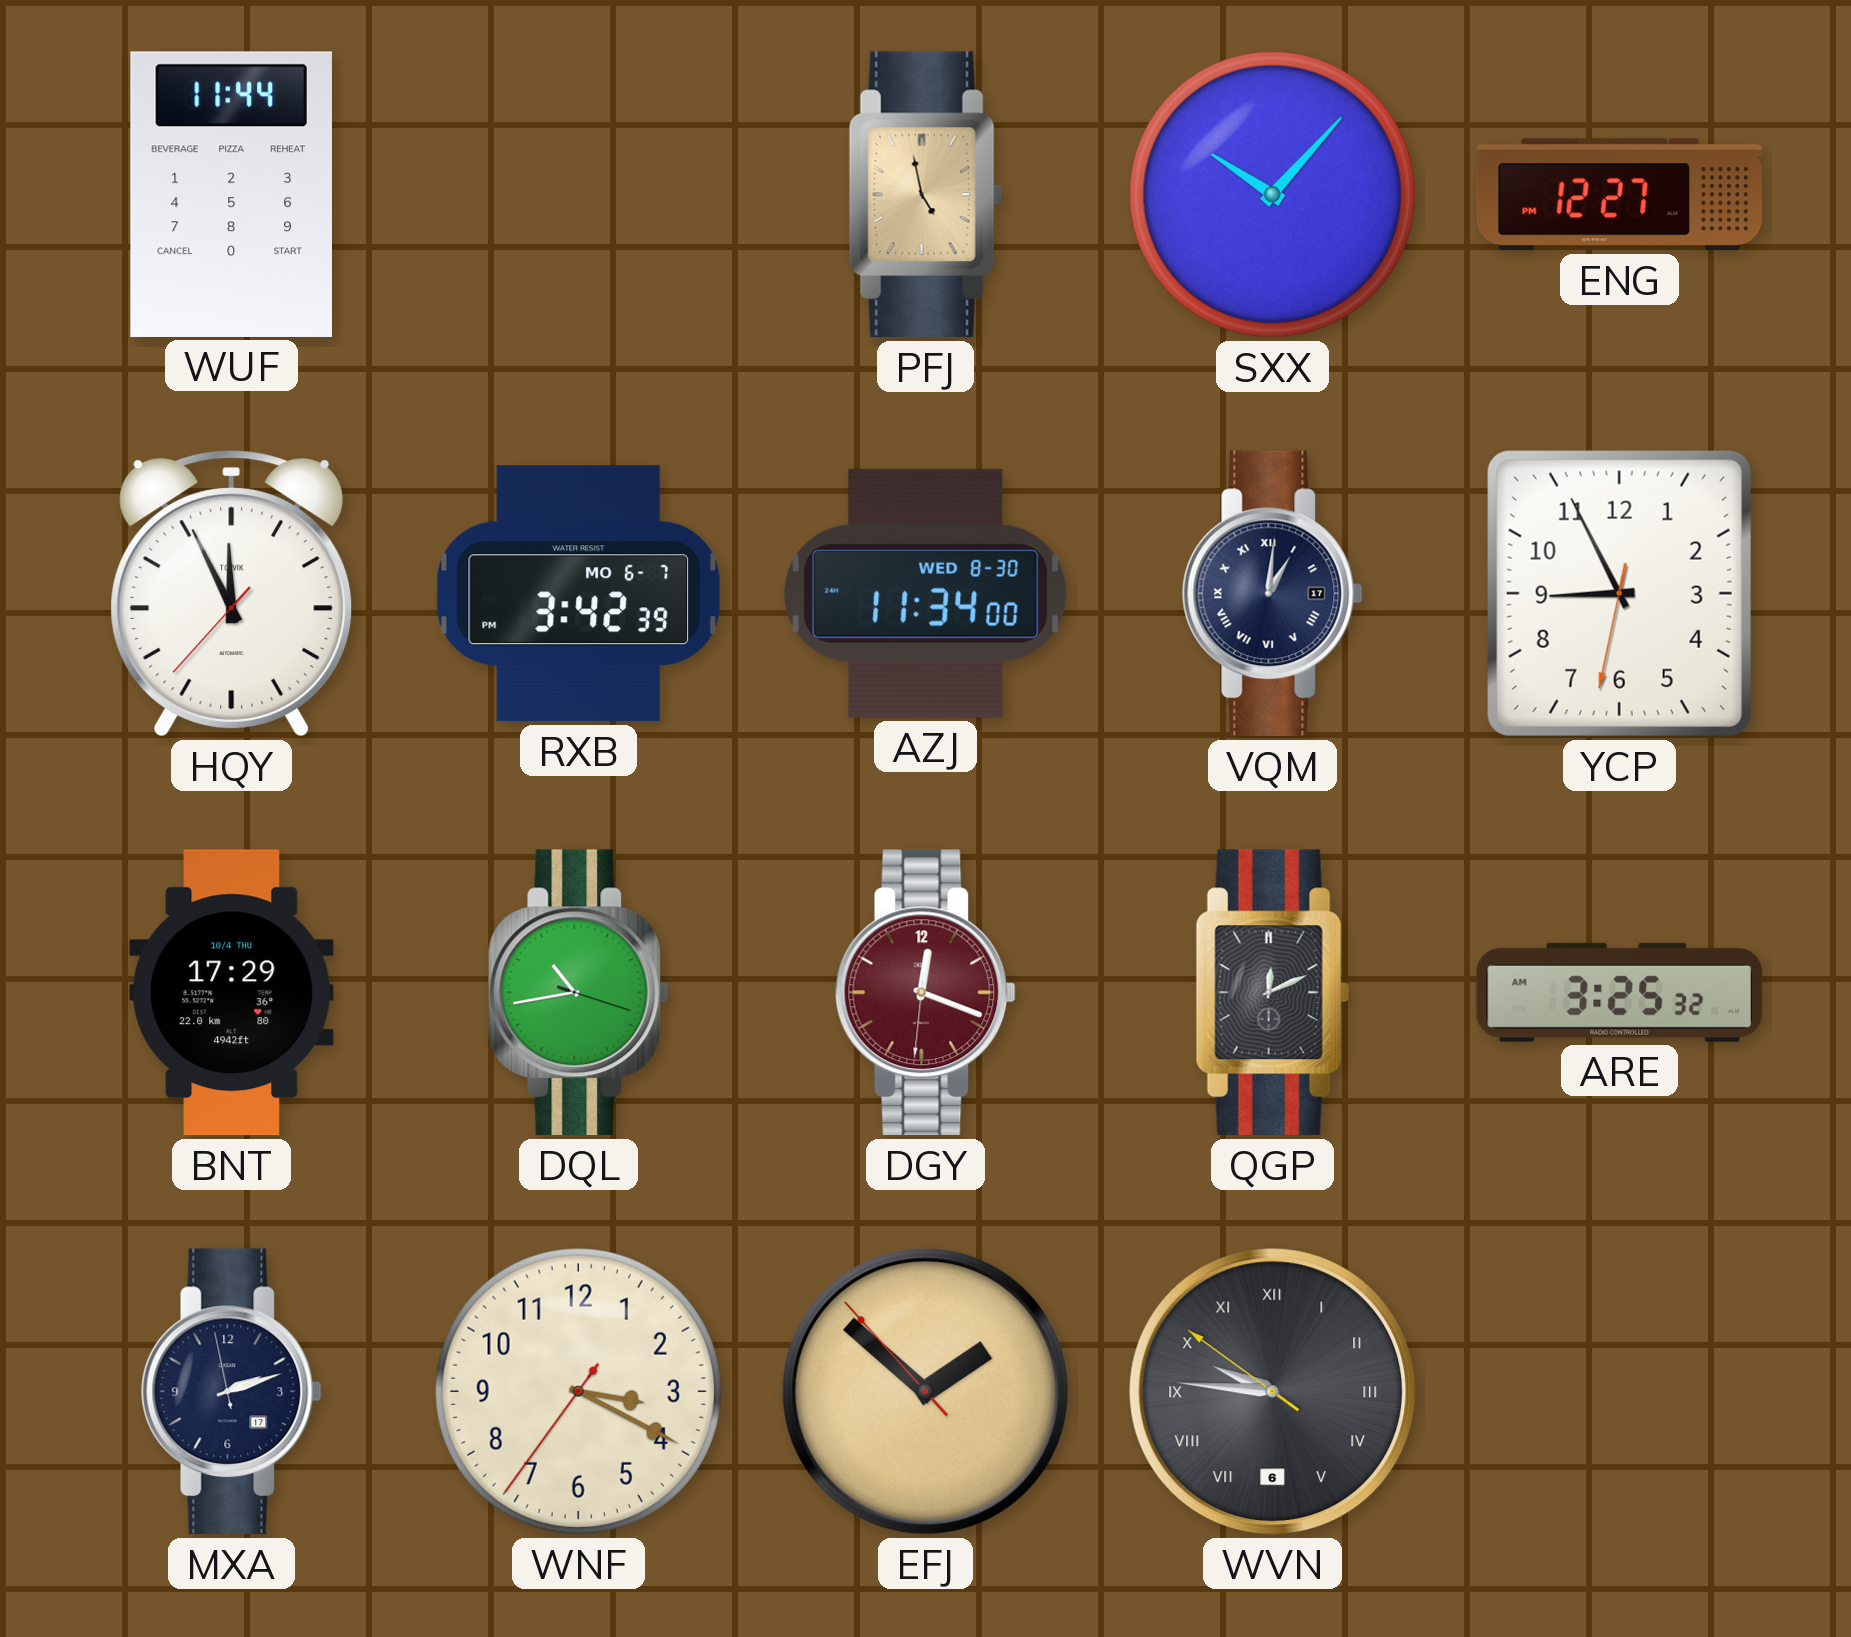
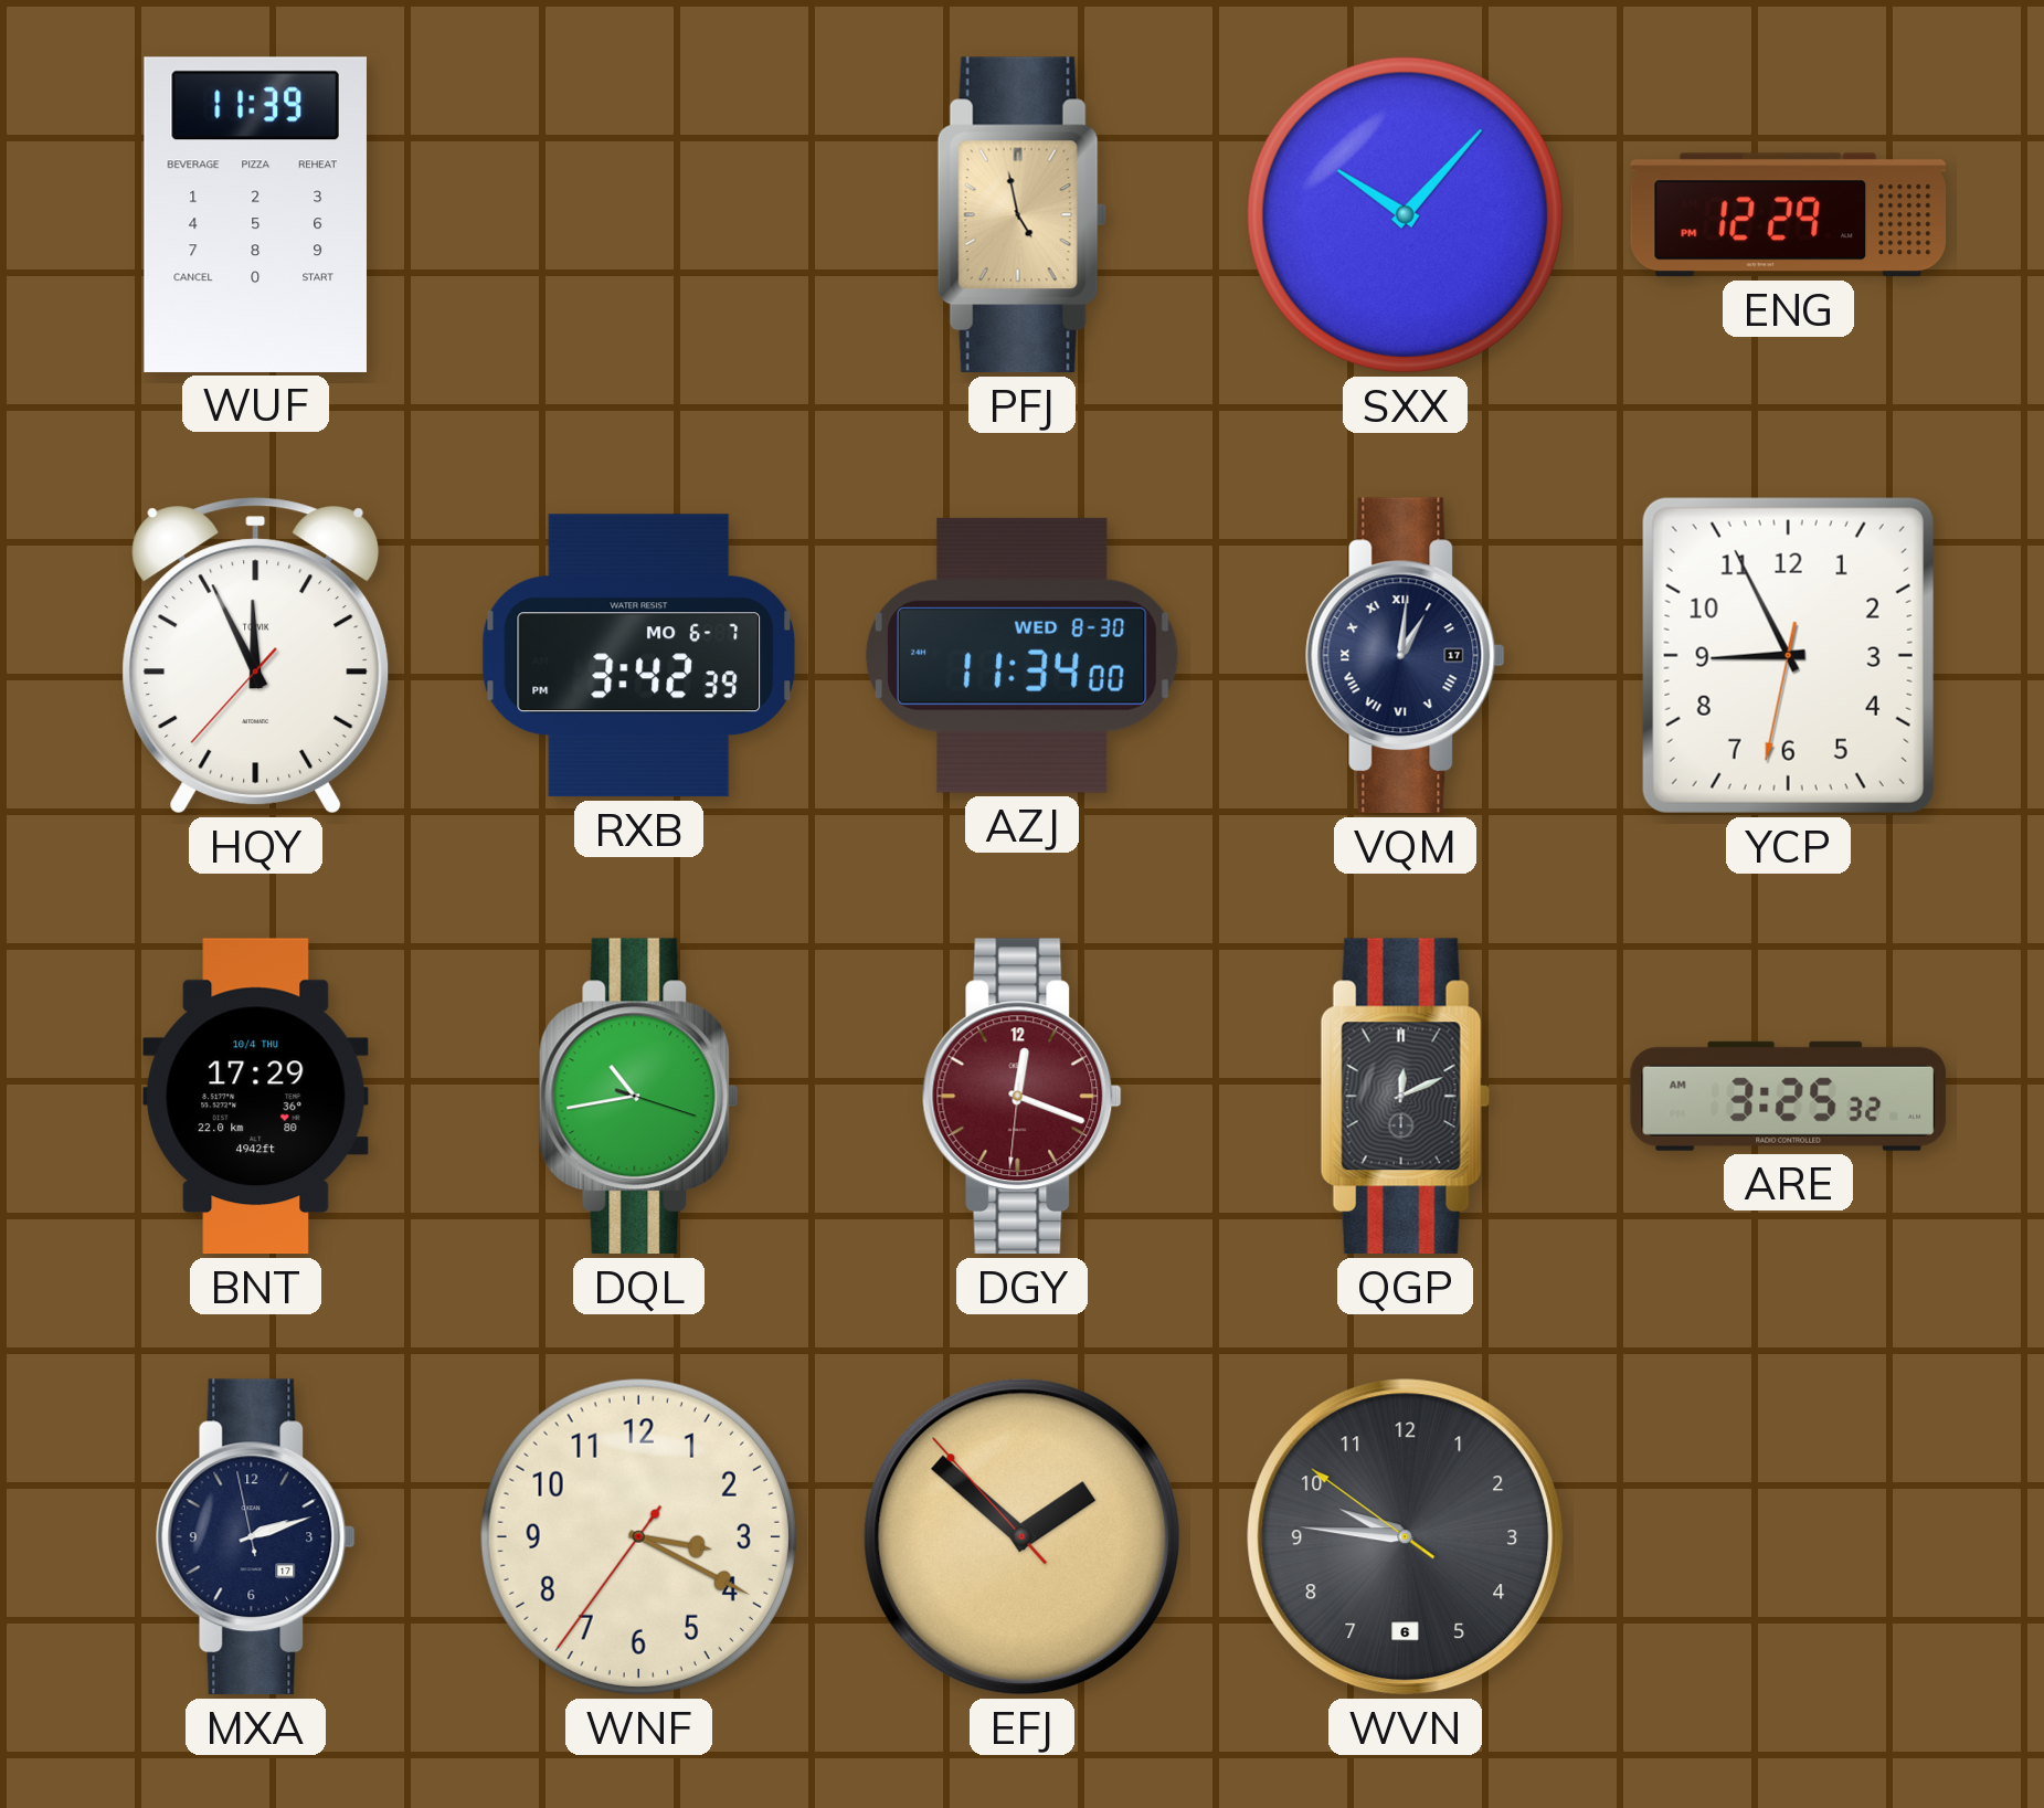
WUF: 11:44 -> 11:39 (255, 214)
ENG: 12:27 -> 12:29 (1789, 215)
WVN numerals: Roman -> Arabic (1406, 1537)
